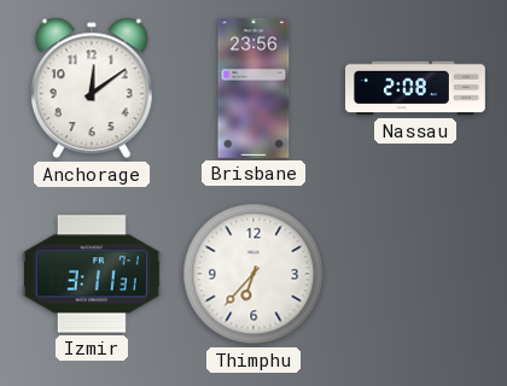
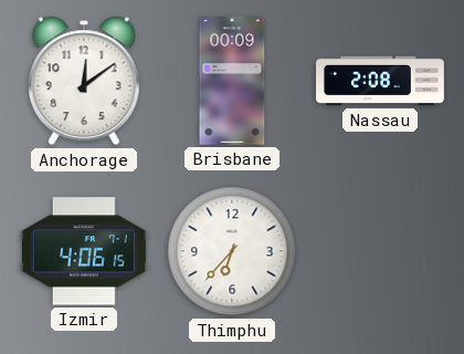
Brisbane: 23:56 -> 00:09 (232, 81)
Izmir: 3:11 -> 4:06 (84, 251)
